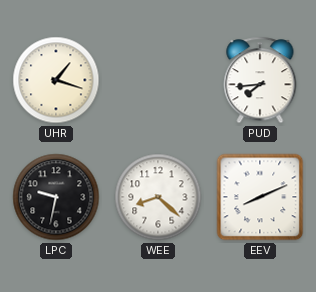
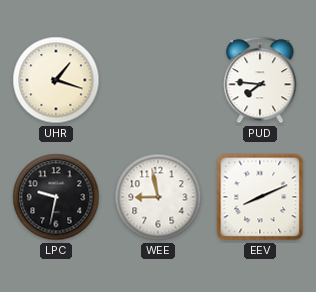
PUD: 7:44 -> 7:46 (260, 80)
WEE: 8:22 -> 8:58 (158, 197)
